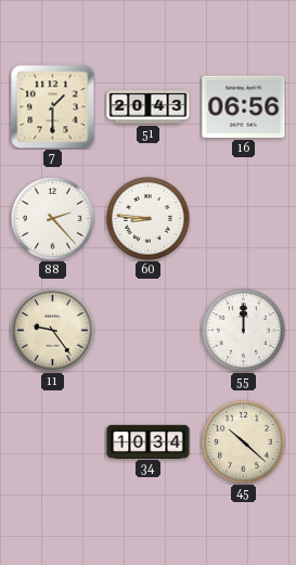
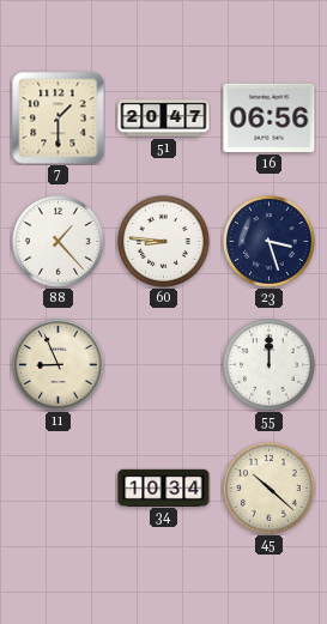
51: 20:43 -> 20:47 (164, 119)
88: 2:23 -> 1:23 (59, 242)
23: none -> 3:27 (270, 242)
11: 9:24 -> 8:56 (59, 365)
